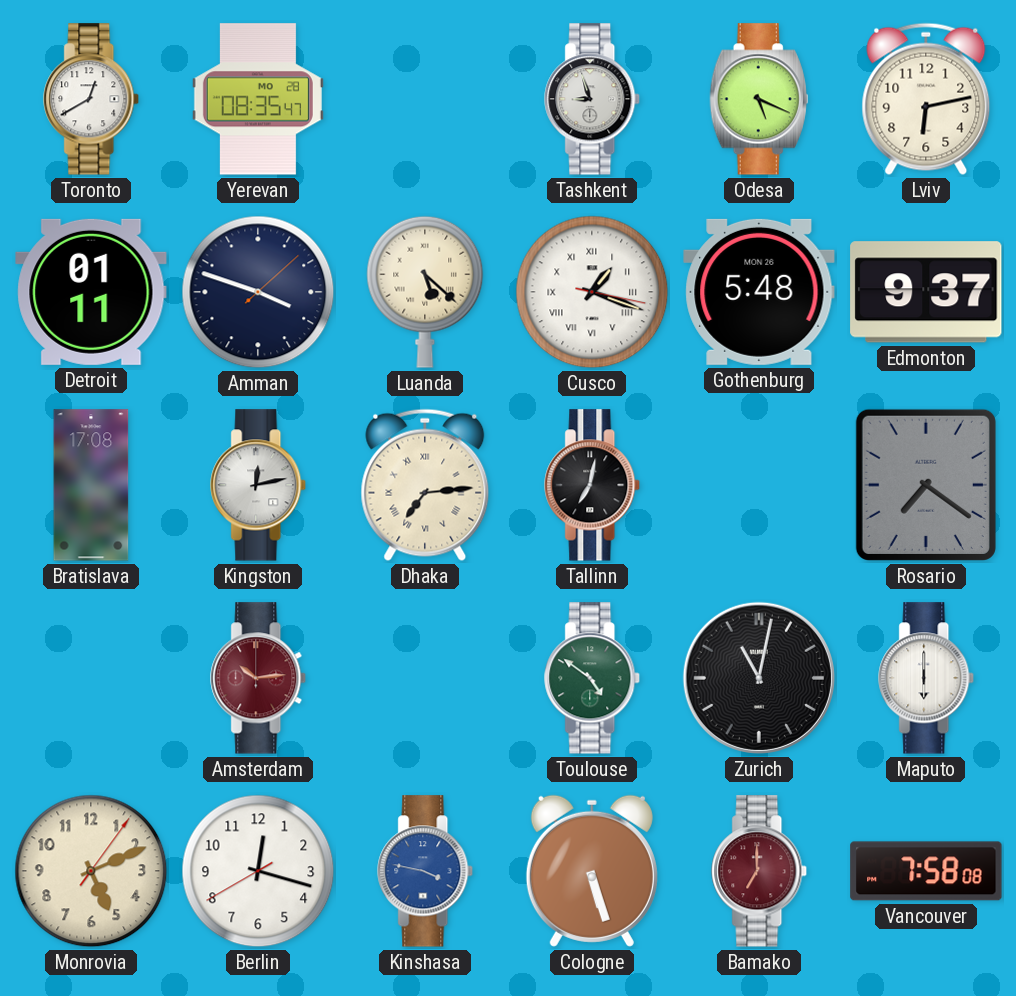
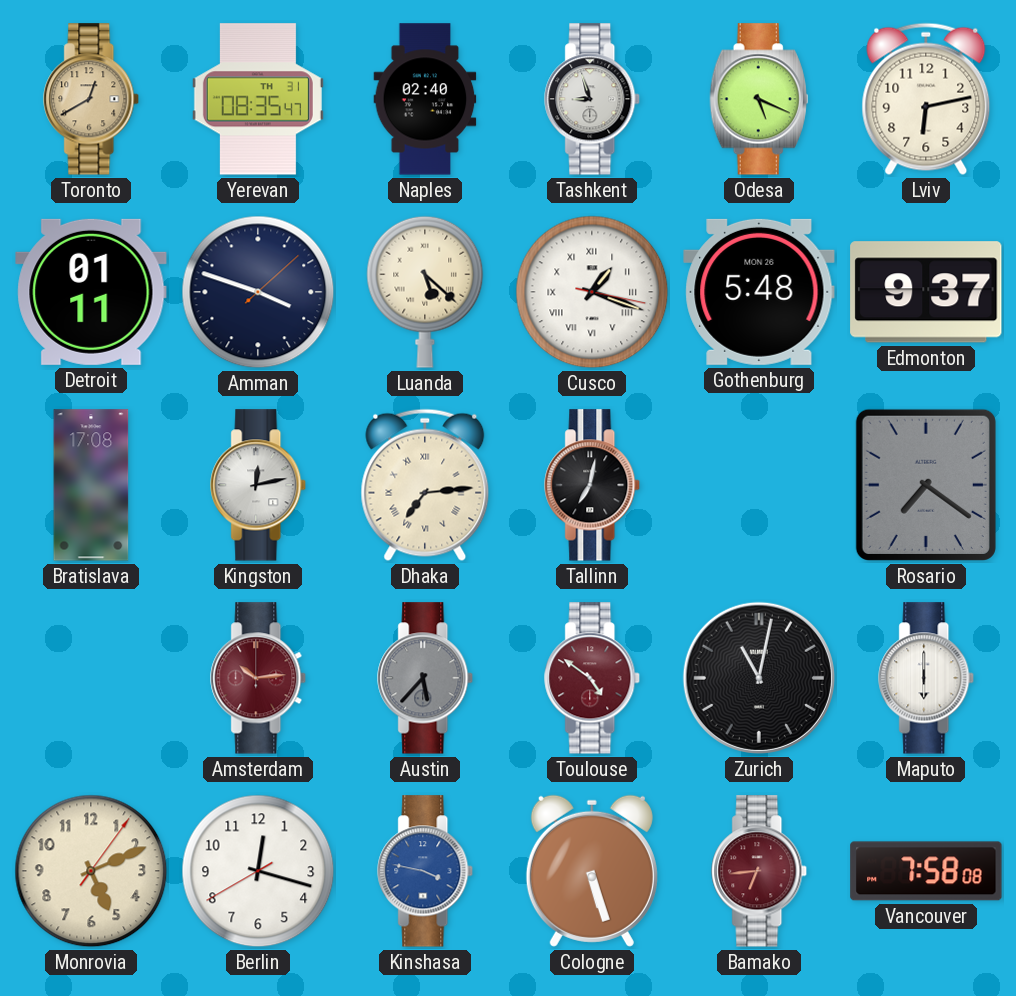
Toronto dial: white -> champagne (92, 99)
Yerevan date: MO 28 -> TH 31 (258, 99)
Naples: none -> 02:40 (425, 99)
Austin: none -> 5:37 (426, 678)
Toulouse dial: green -> burgundy (593, 678)
Bamako: 7:00 -> 6:44 (760, 871)
